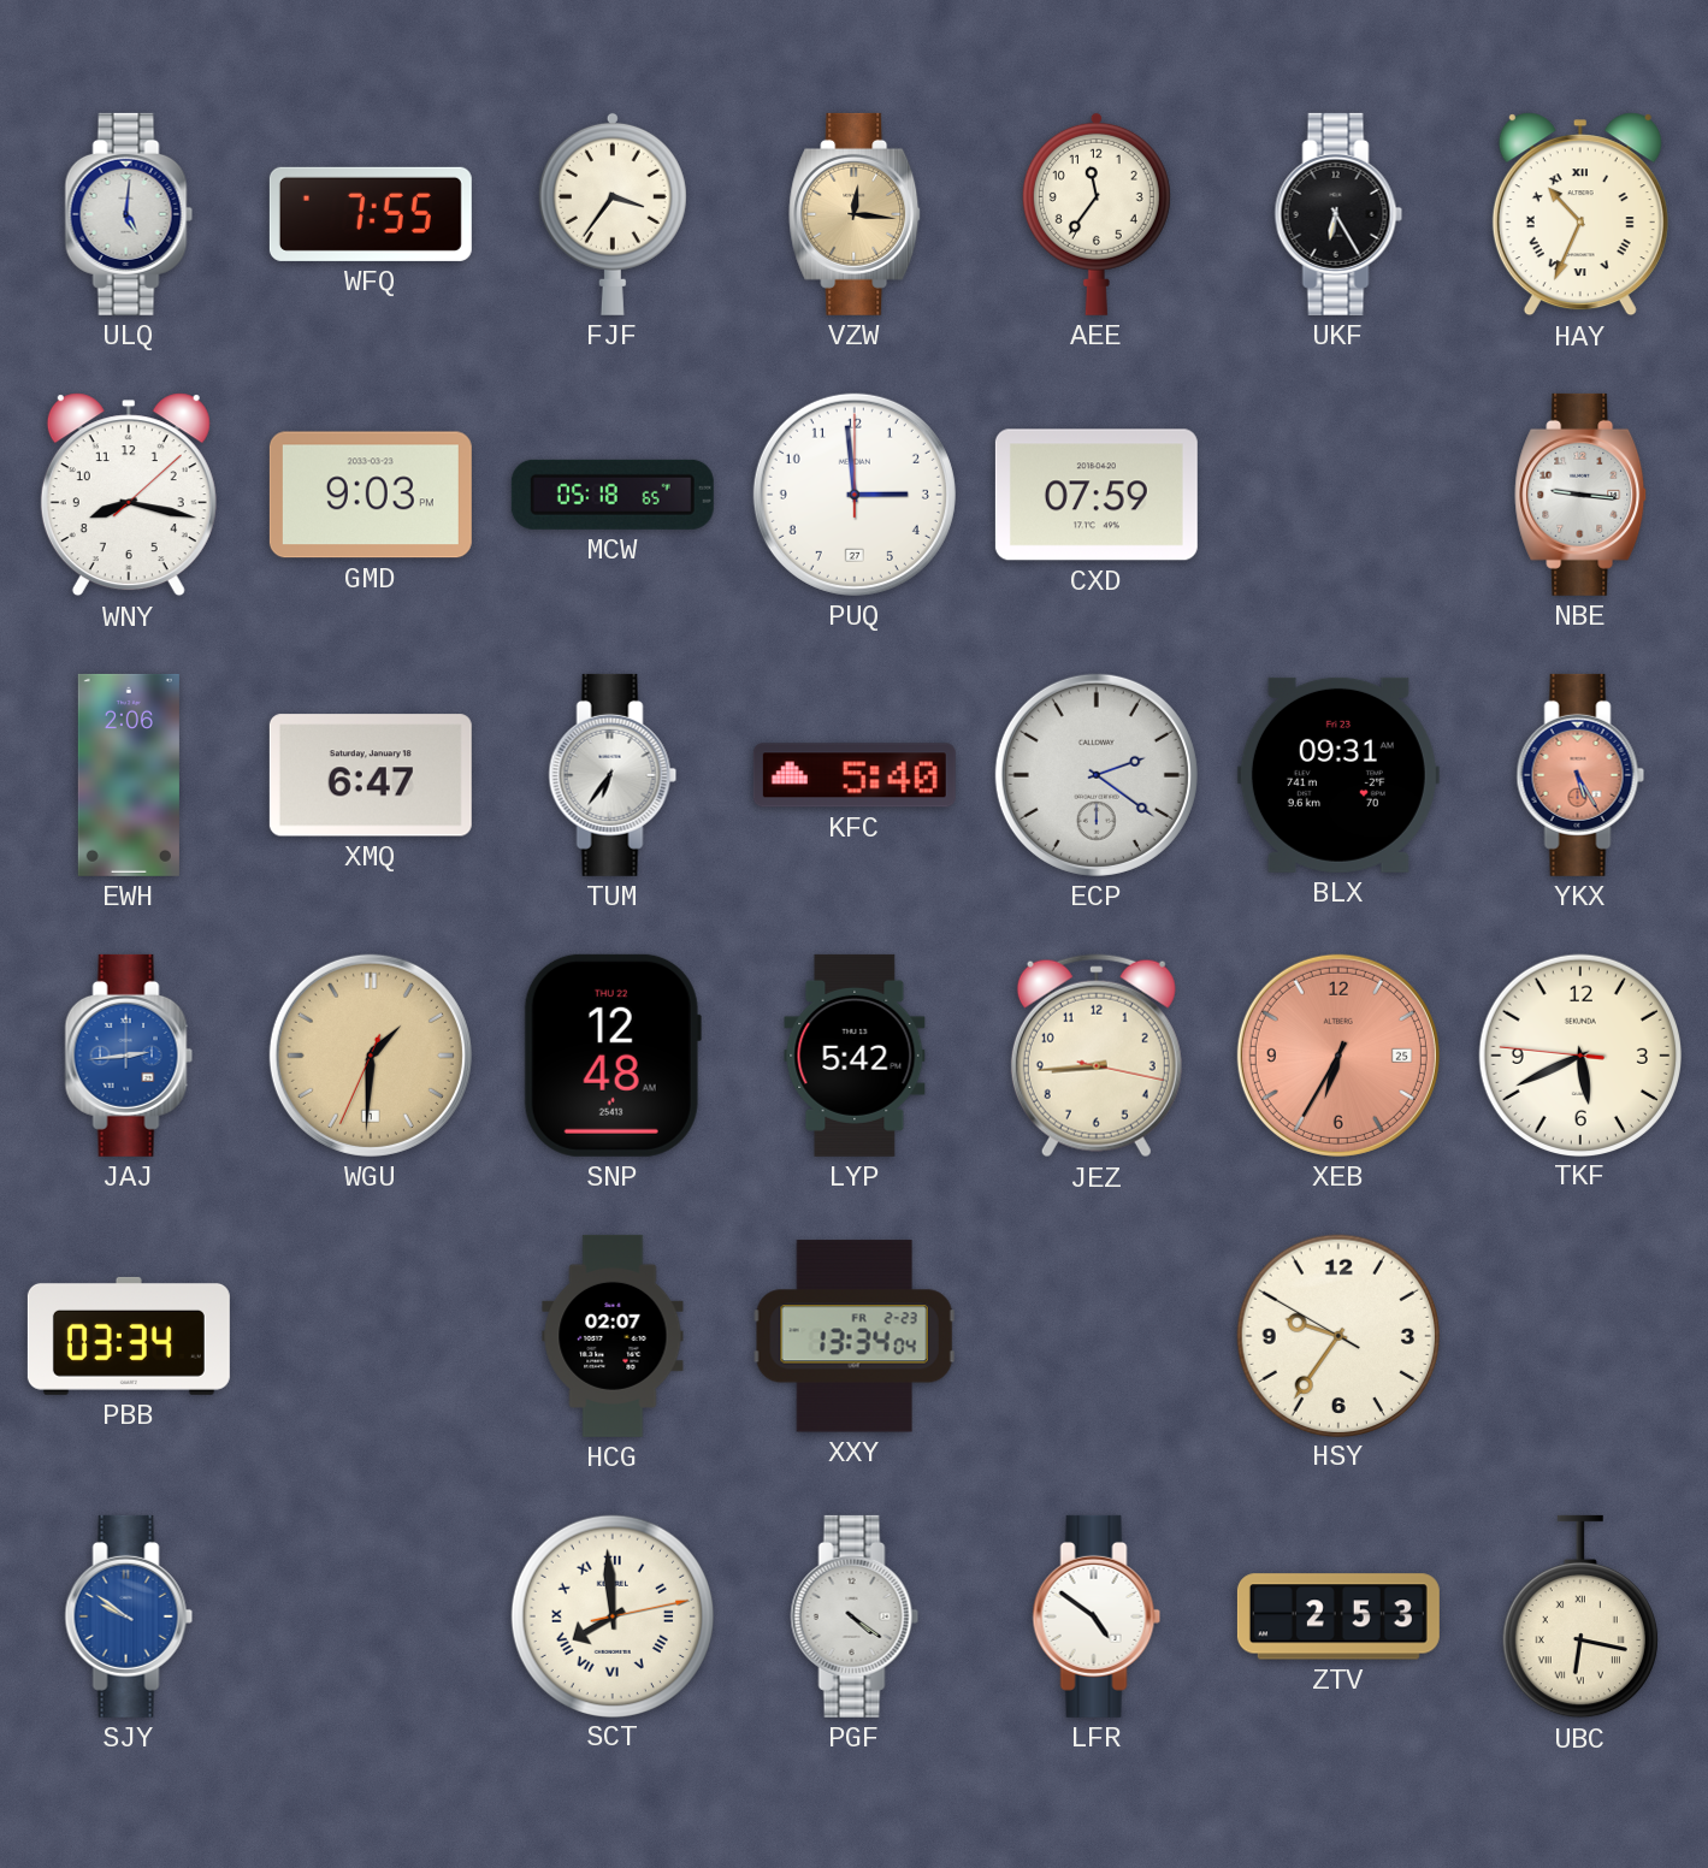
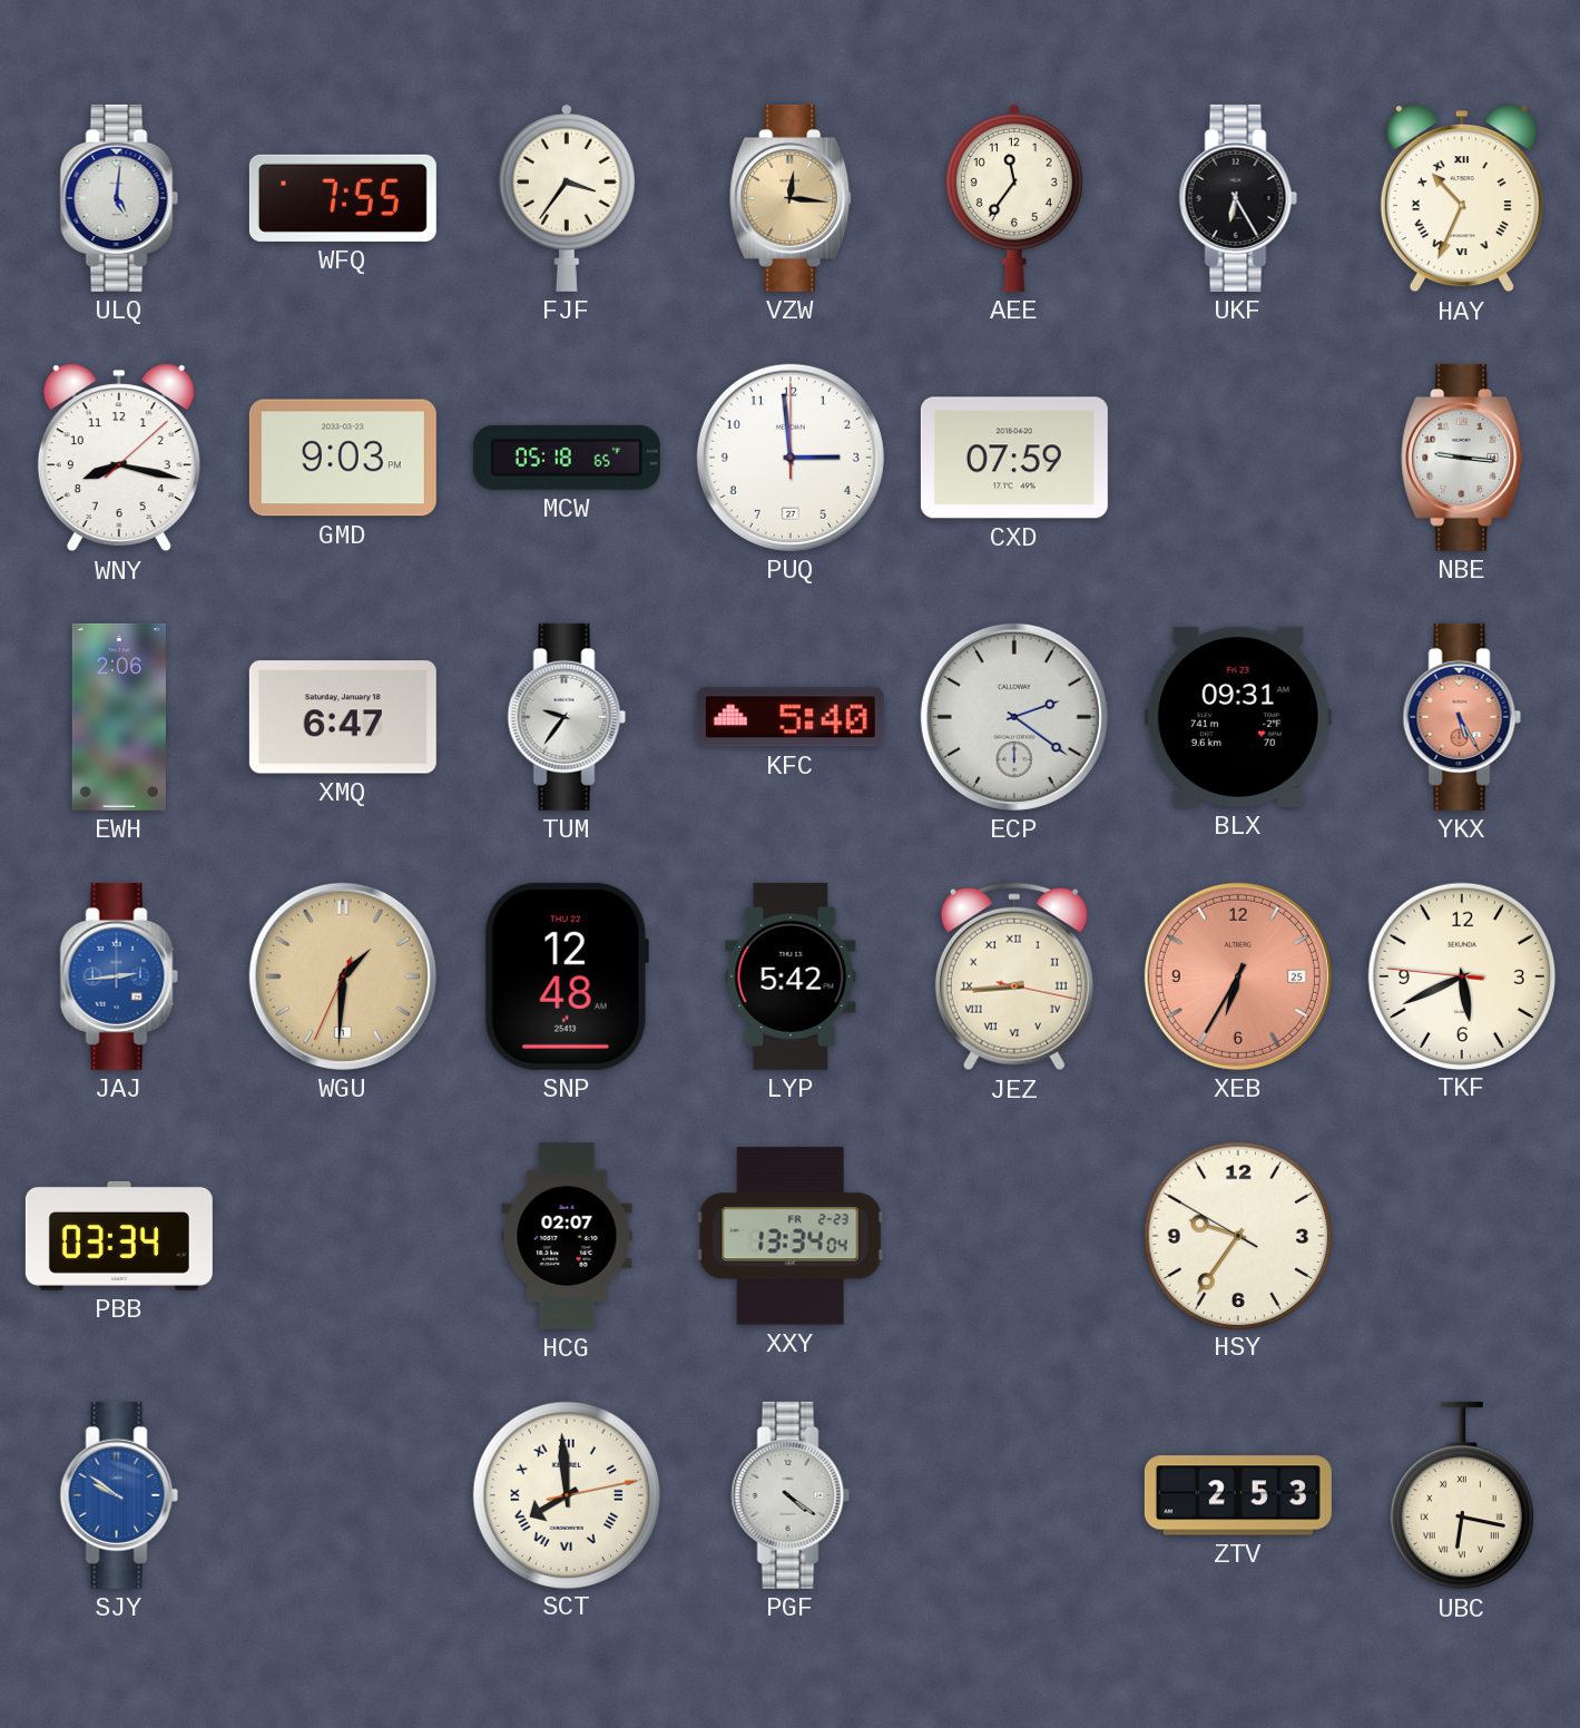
TUM: 6:36 -> 9:36 (567, 717)
JEZ numerals: Arabic -> Roman (1014, 976)
LFR: 4:51 -> none (1097, 1616)
